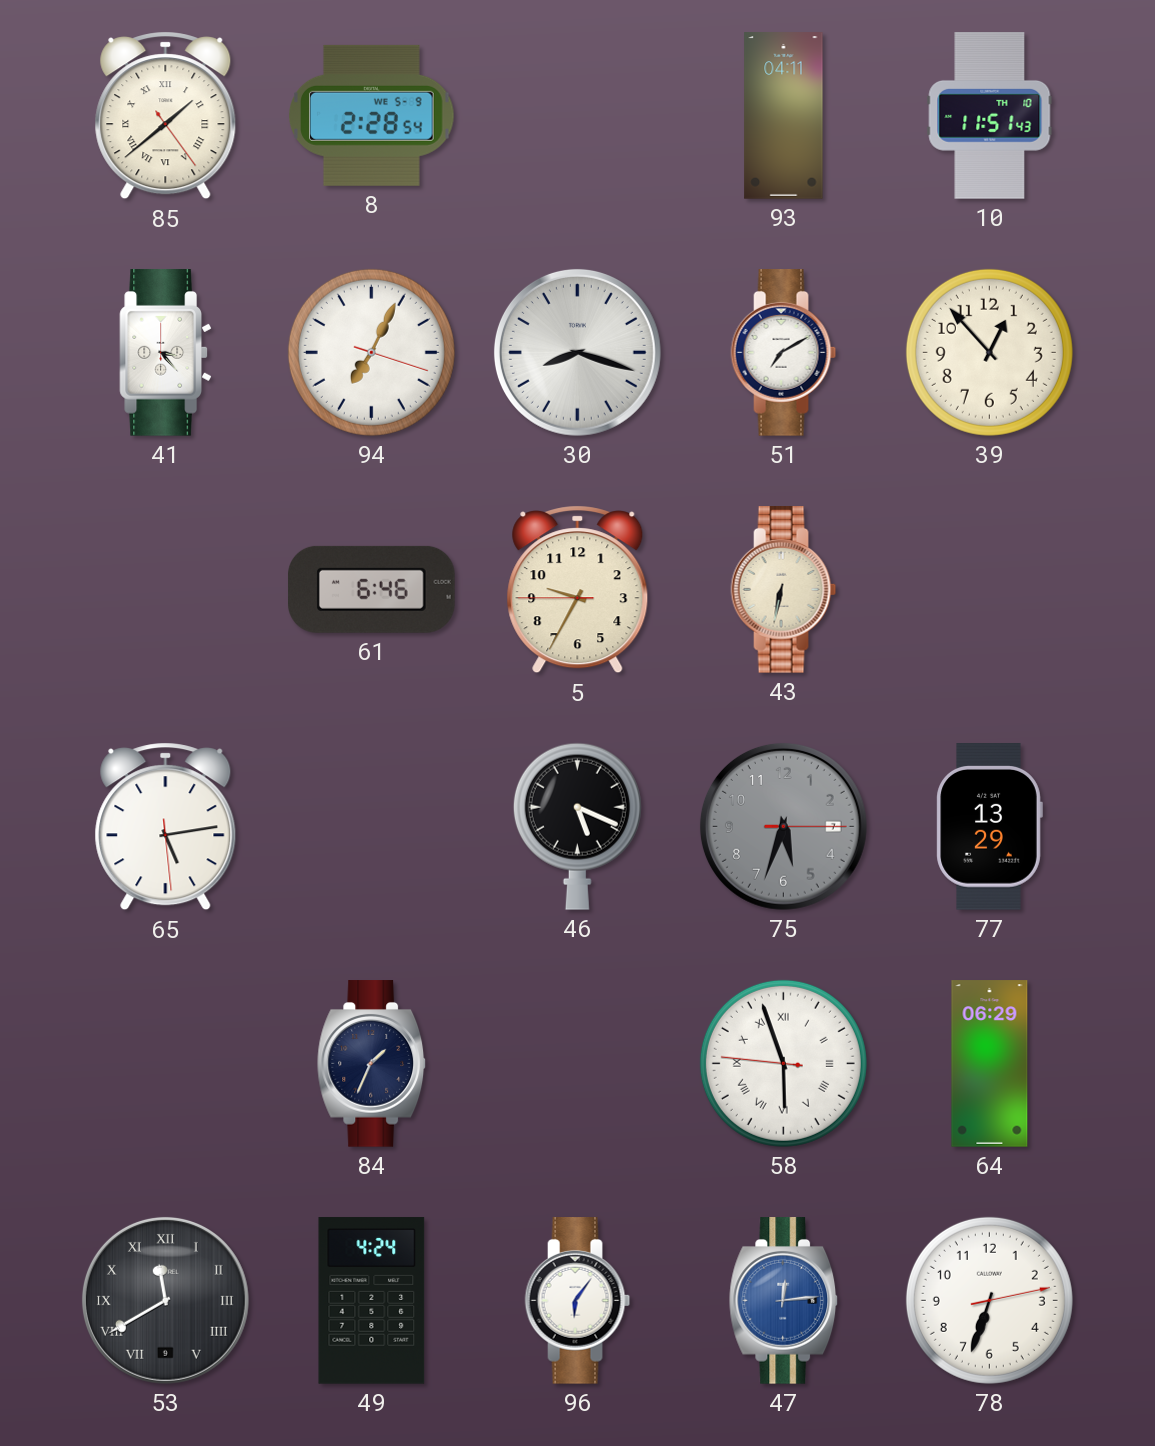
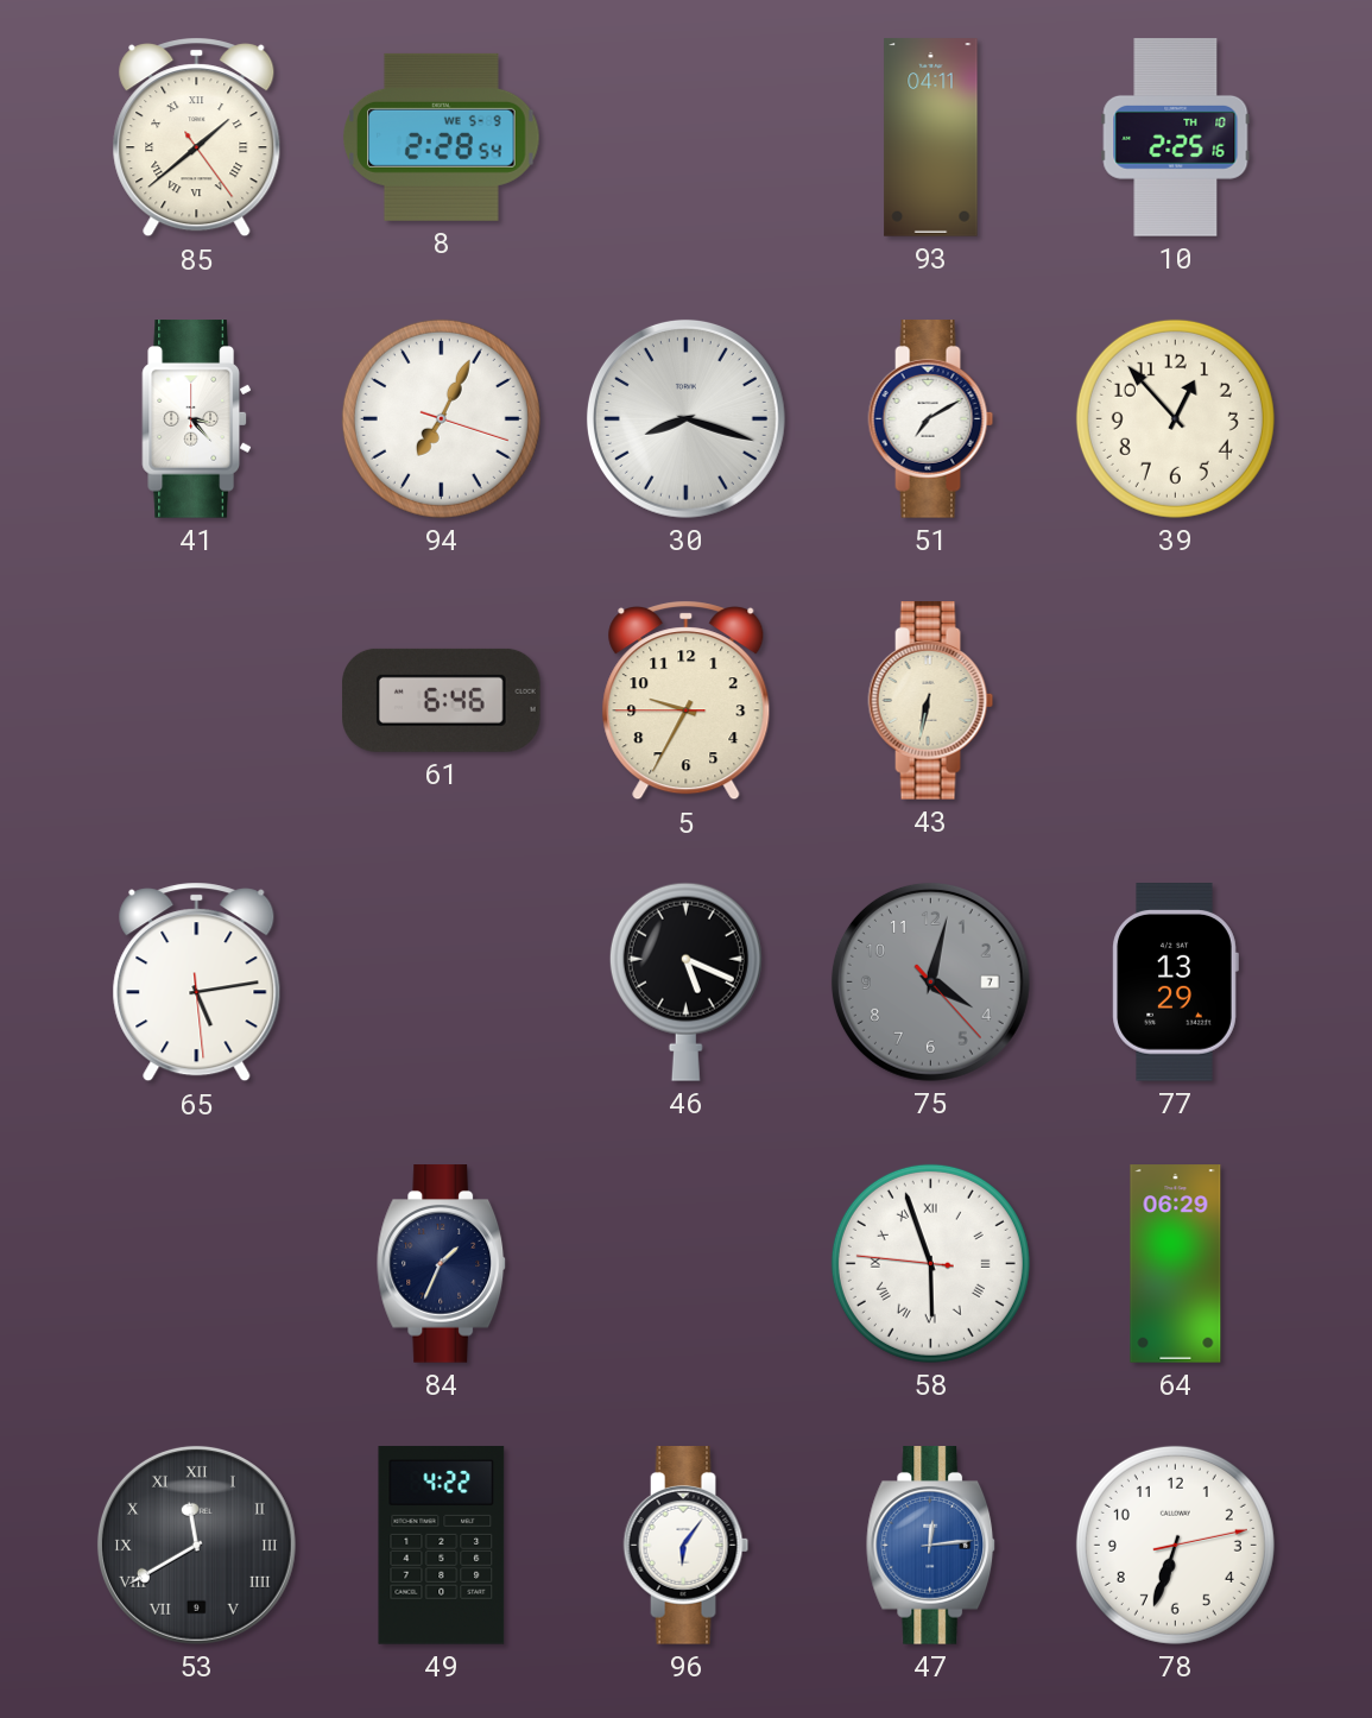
10: 11:51 -> 2:25 (1176, 138)
75: 5:33 -> 4:02 (930, 981)
49: 4:24 -> 4:22 (442, 1546)
